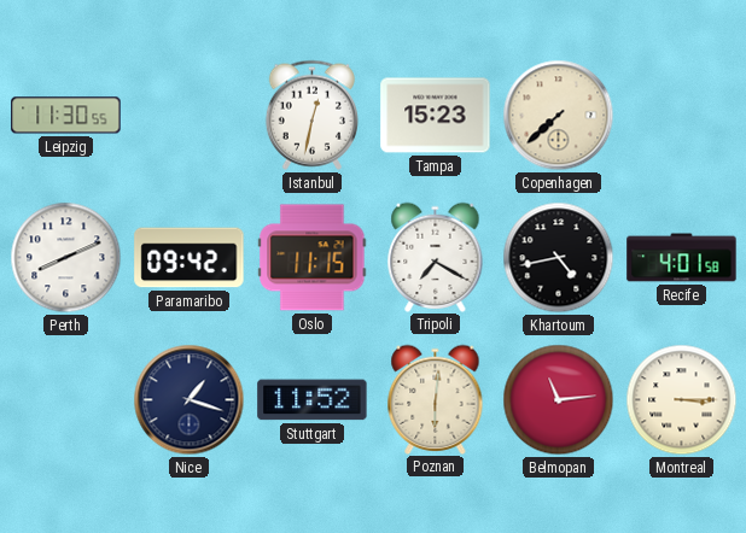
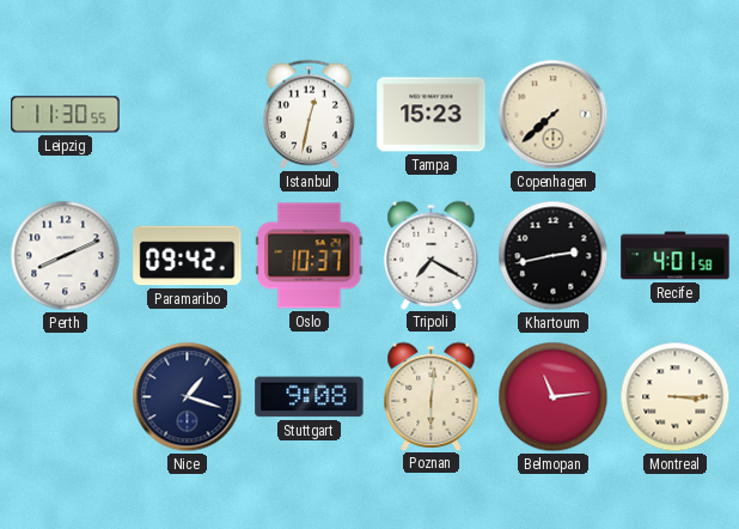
Oslo: 11:15 -> 10:37 (310, 256)
Khartoum: 4:43 -> 2:43 (554, 256)
Stuttgart: 11:52 -> 9:08 (310, 397)
